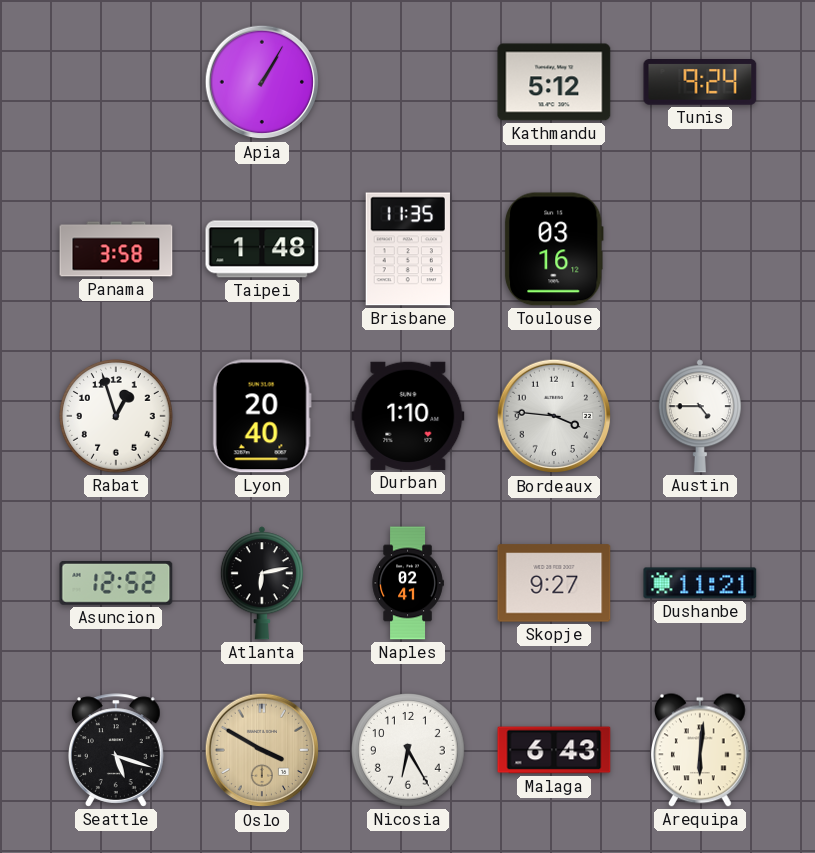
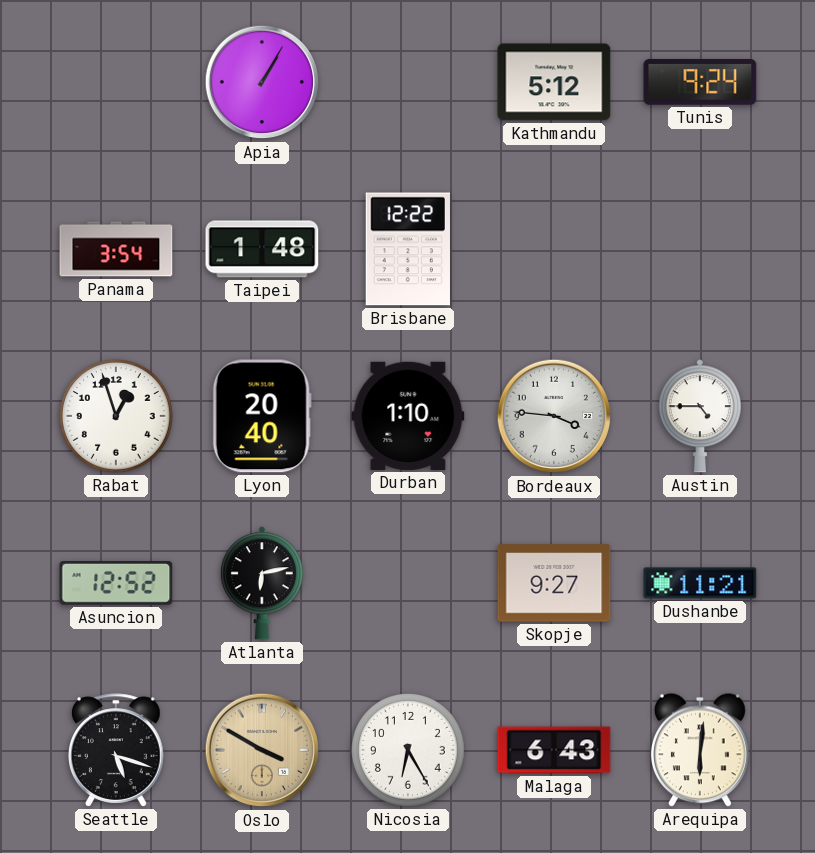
Panama: 3:58 -> 3:54 (116, 249)
Brisbane: 11:35 -> 12:22 (407, 249)
Toulouse: 03:16 -> none (554, 249)
Naples: 02:41 -> none (408, 583)
